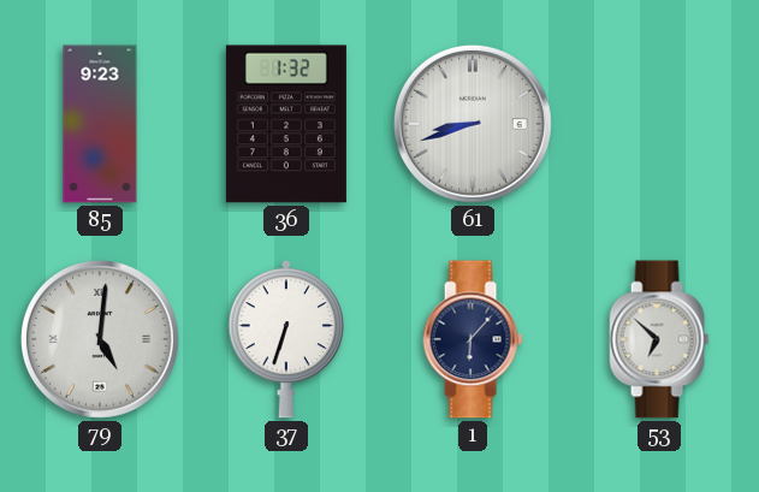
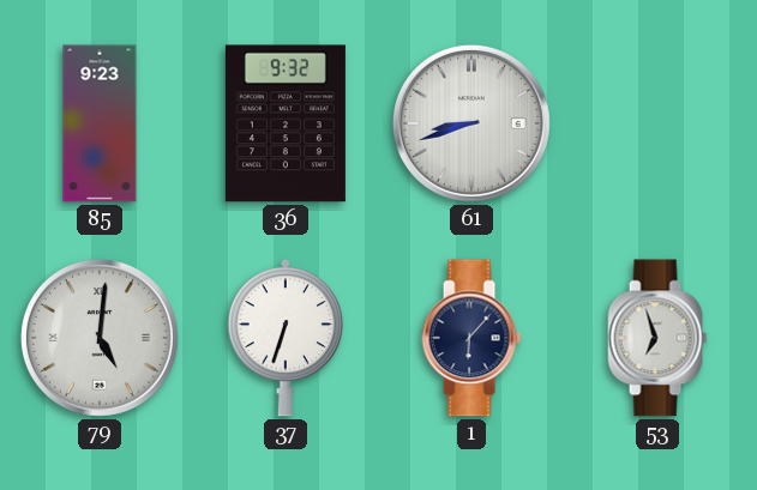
36: 1:32 -> 9:32 (286, 123)
53: 6:52 -> 6:57 (657, 338)
